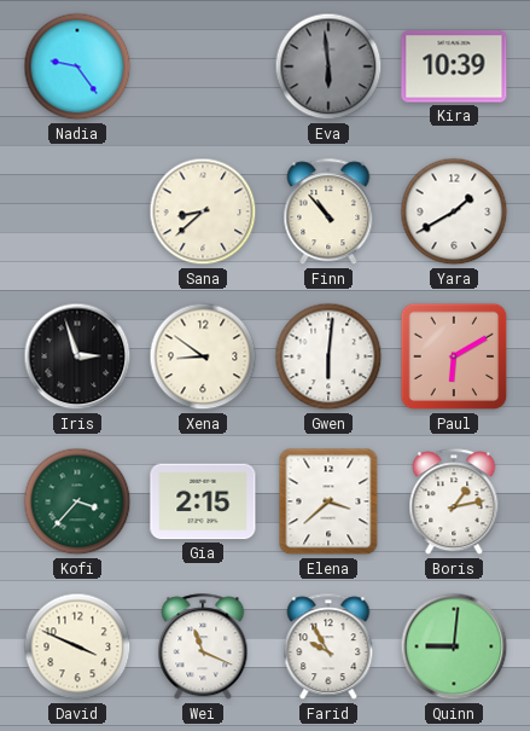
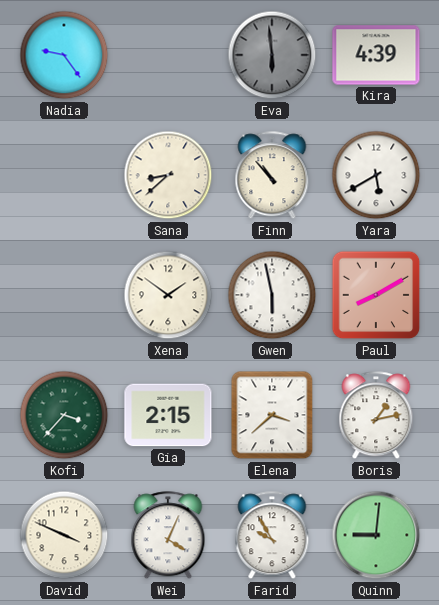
Kira: 10:39 -> 4:39 (376, 55)
Yara: 1:40 -> 5:40 (376, 175)
Iris: 2:57 -> none (77, 356)
Xena: 8:51 -> 1:51 (168, 295)
Gwen: 6:01 -> 5:58 (272, 295)
Paul: 6:10 -> 8:10 (376, 295)
Wei: 11:19 -> 4:04 (168, 536)
